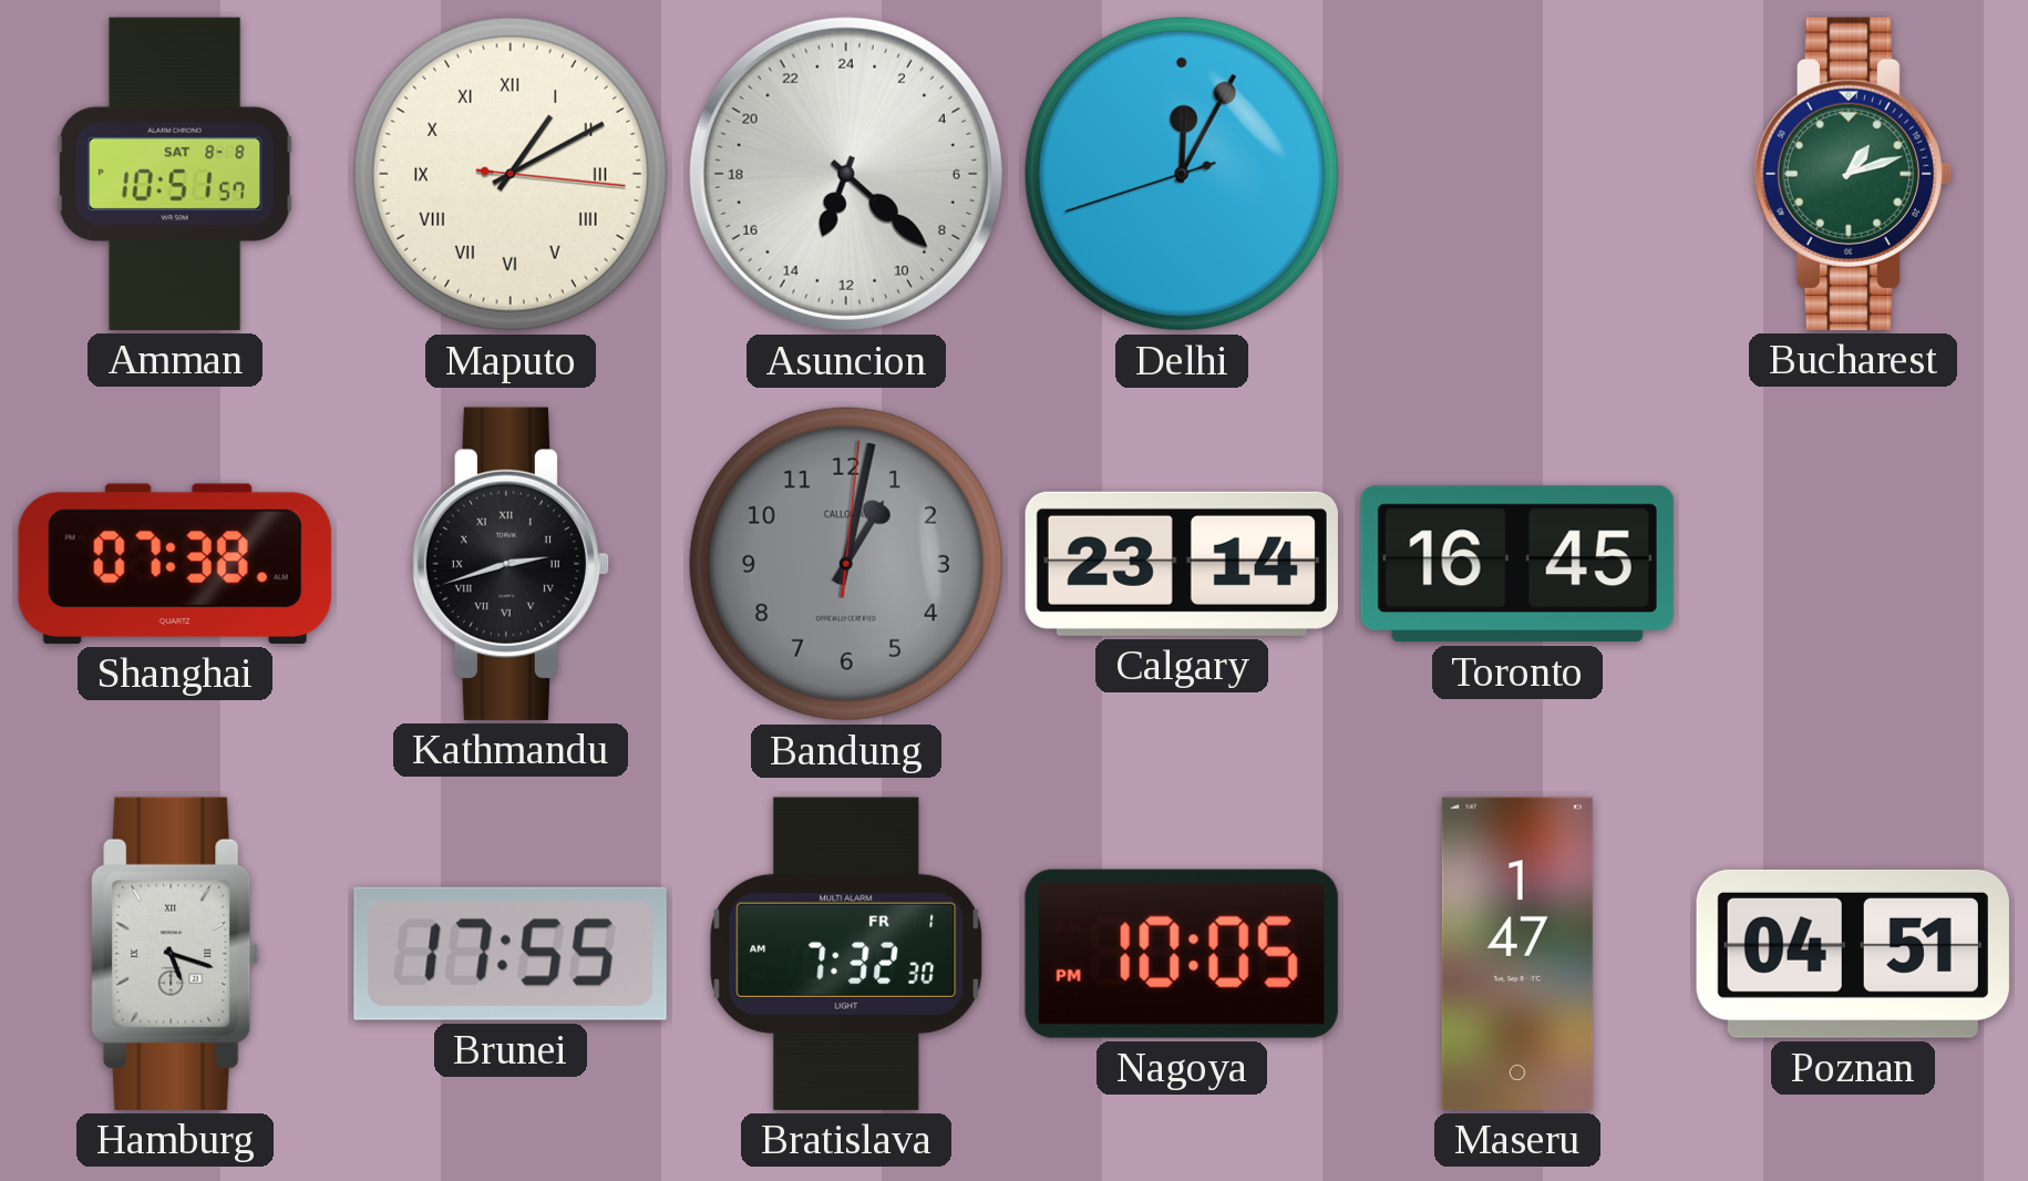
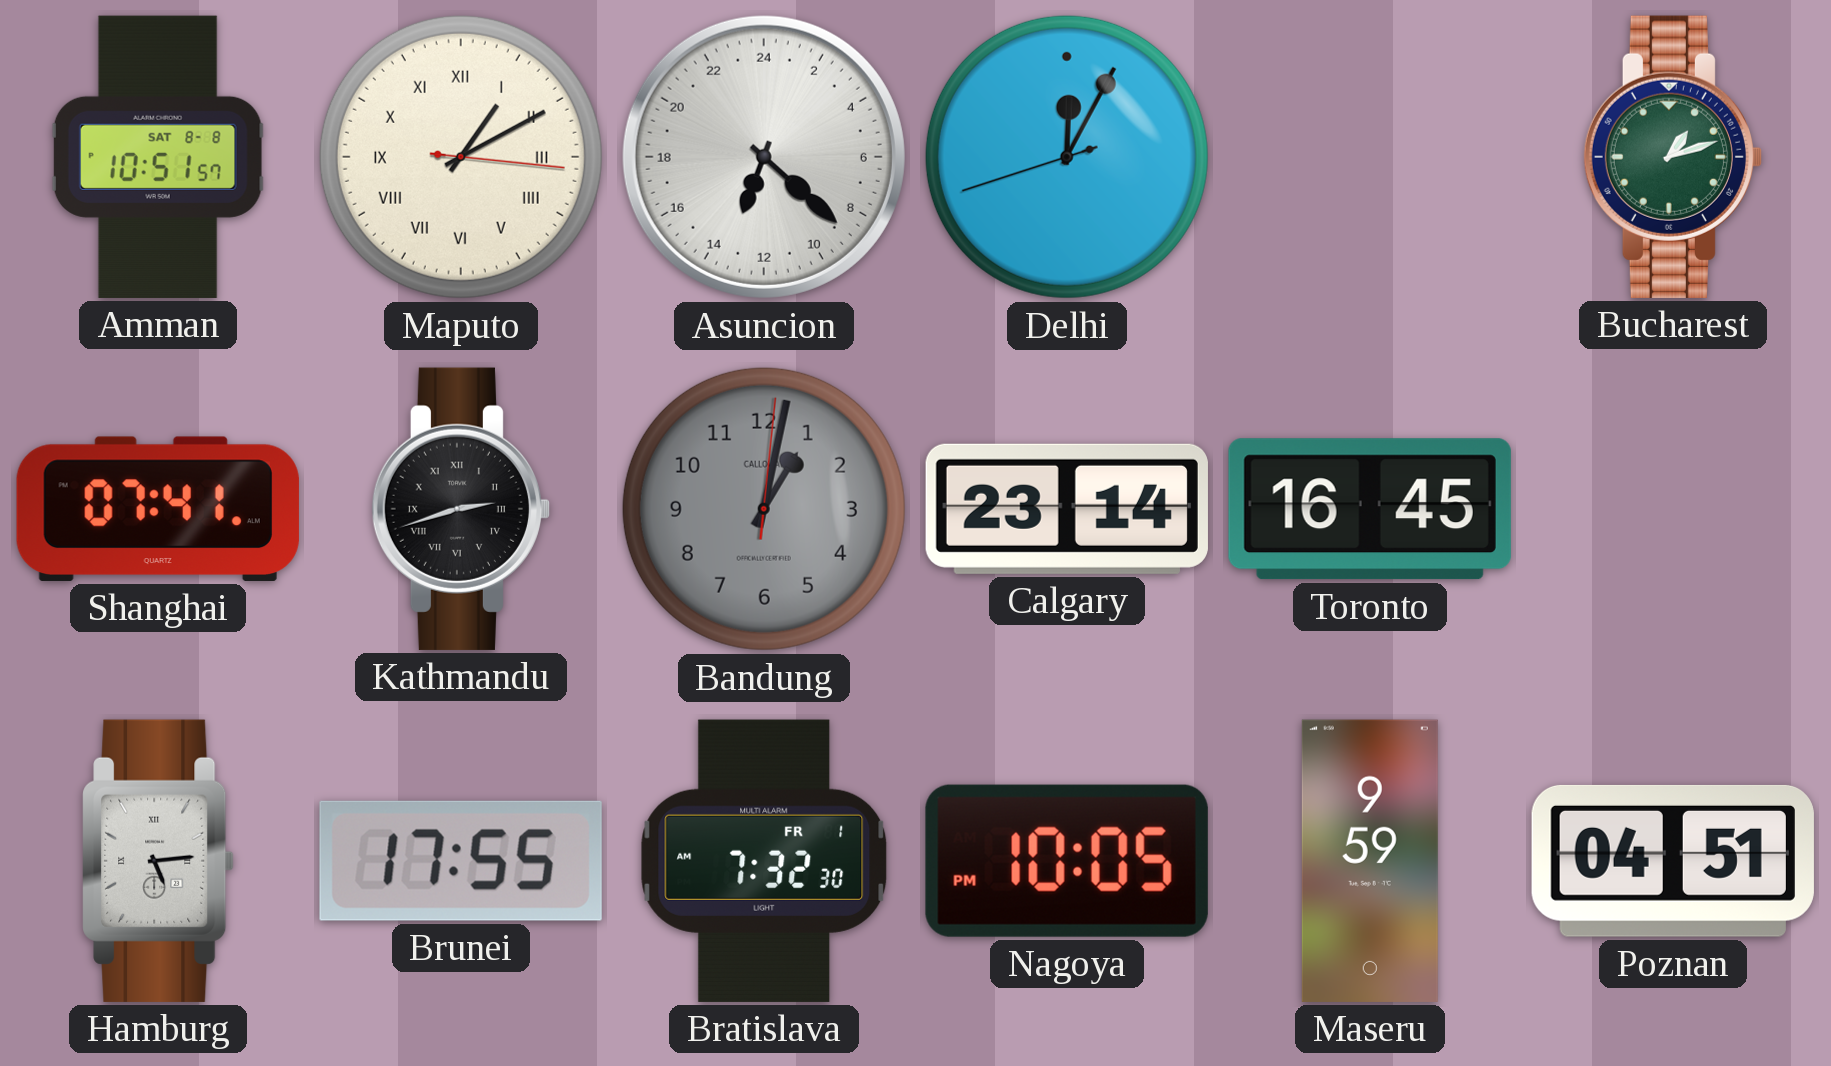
Shanghai: 07:38 -> 07:41 (158, 509)
Hamburg: 5:18 -> 5:14 (158, 861)
Maseru: 1:47 -> 9:59 (1370, 861)
